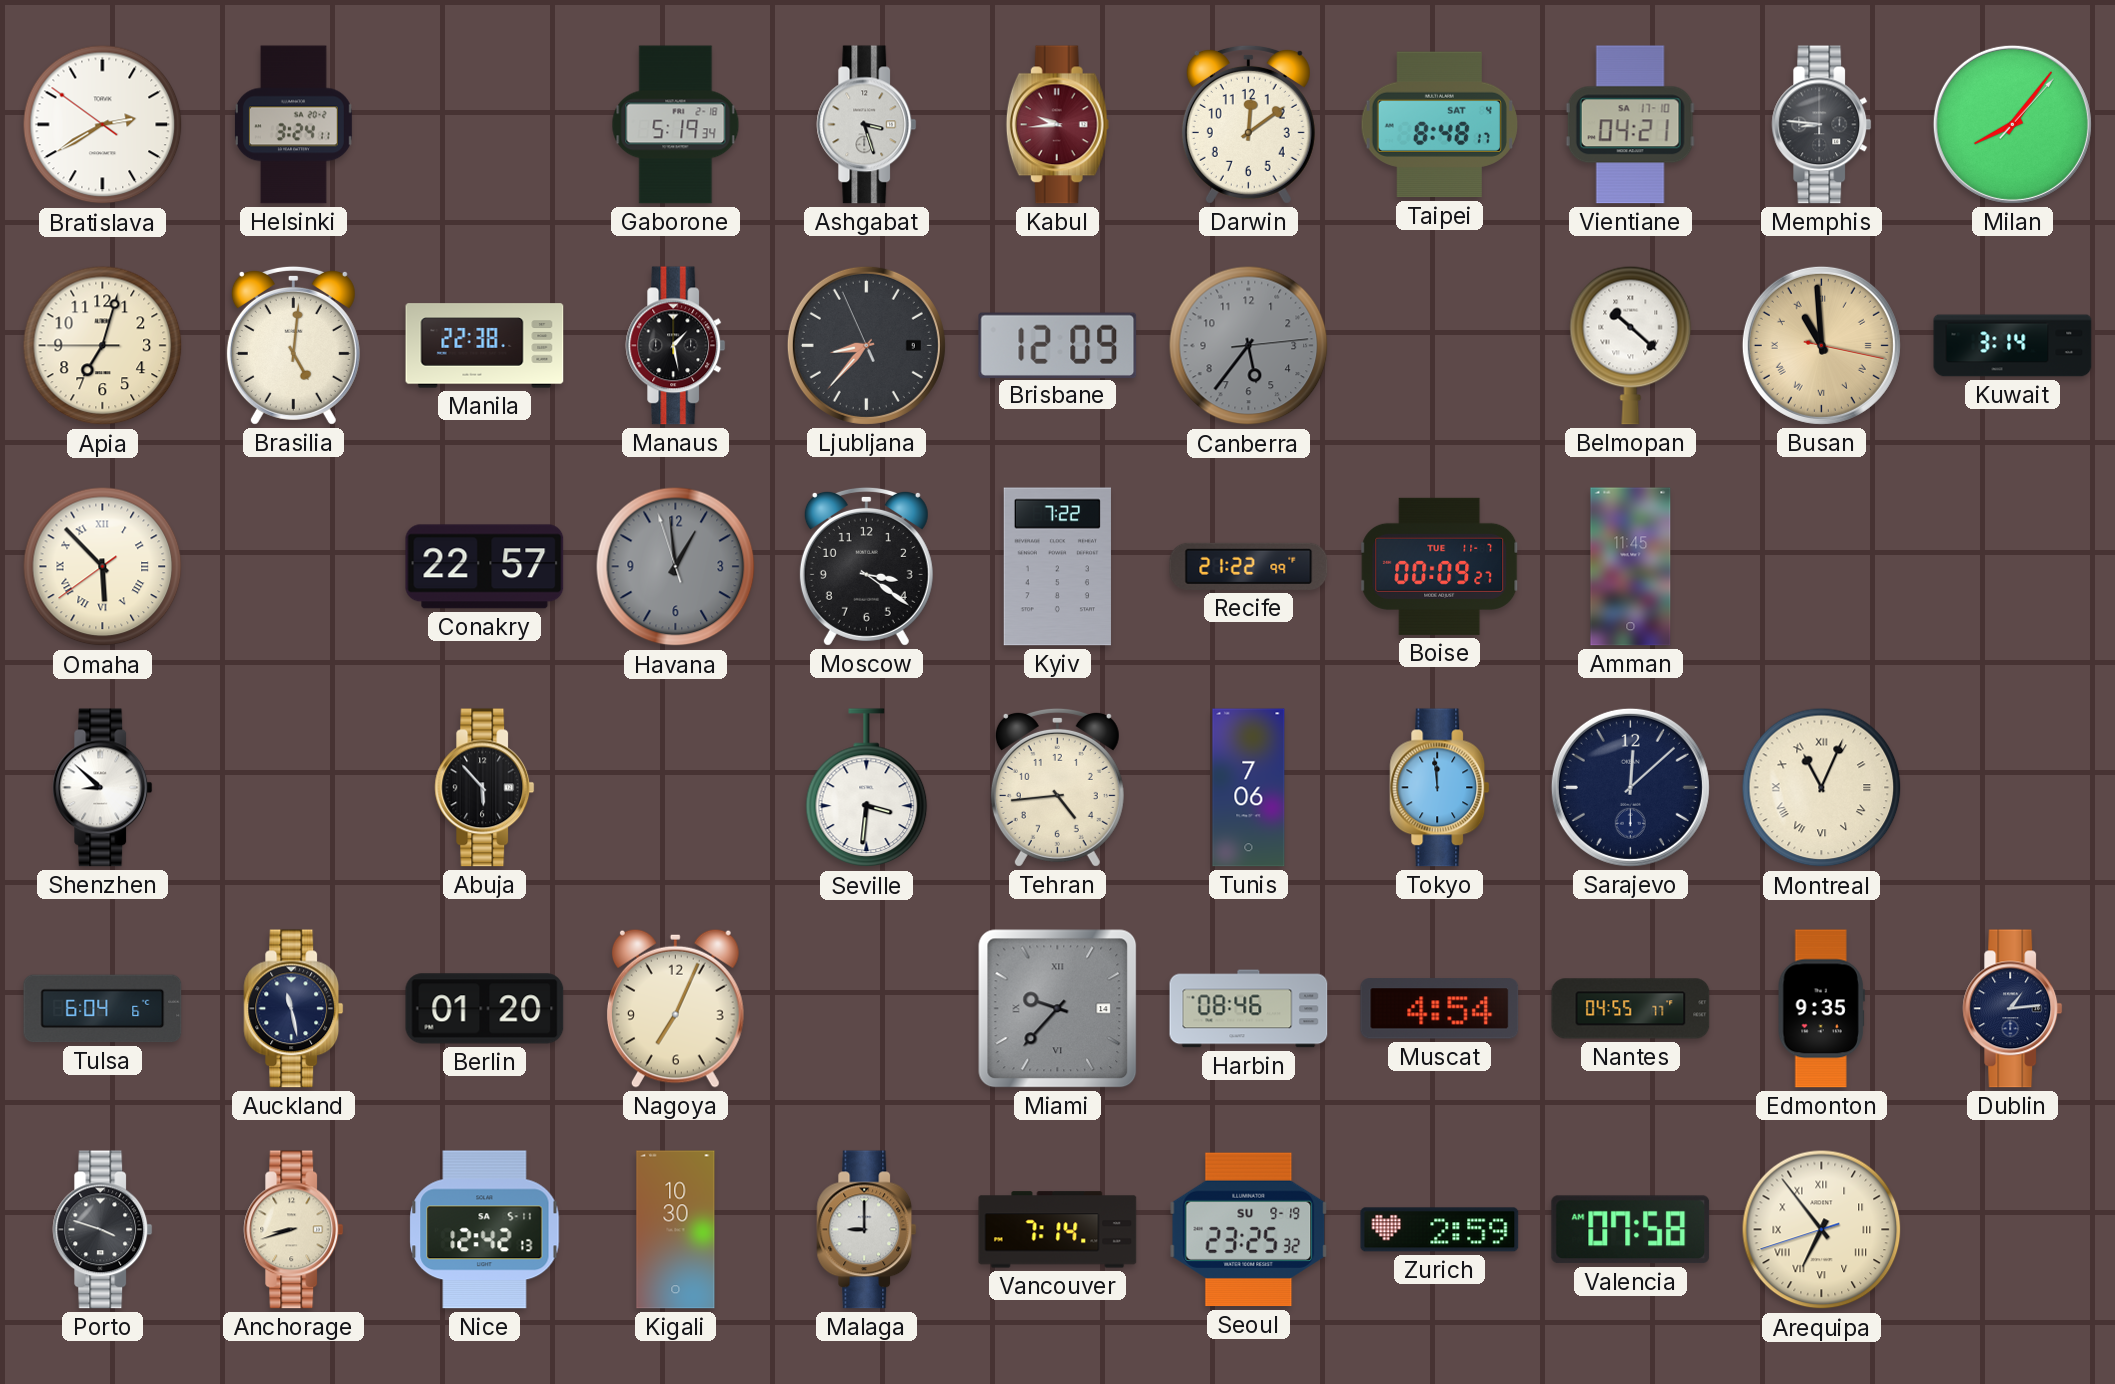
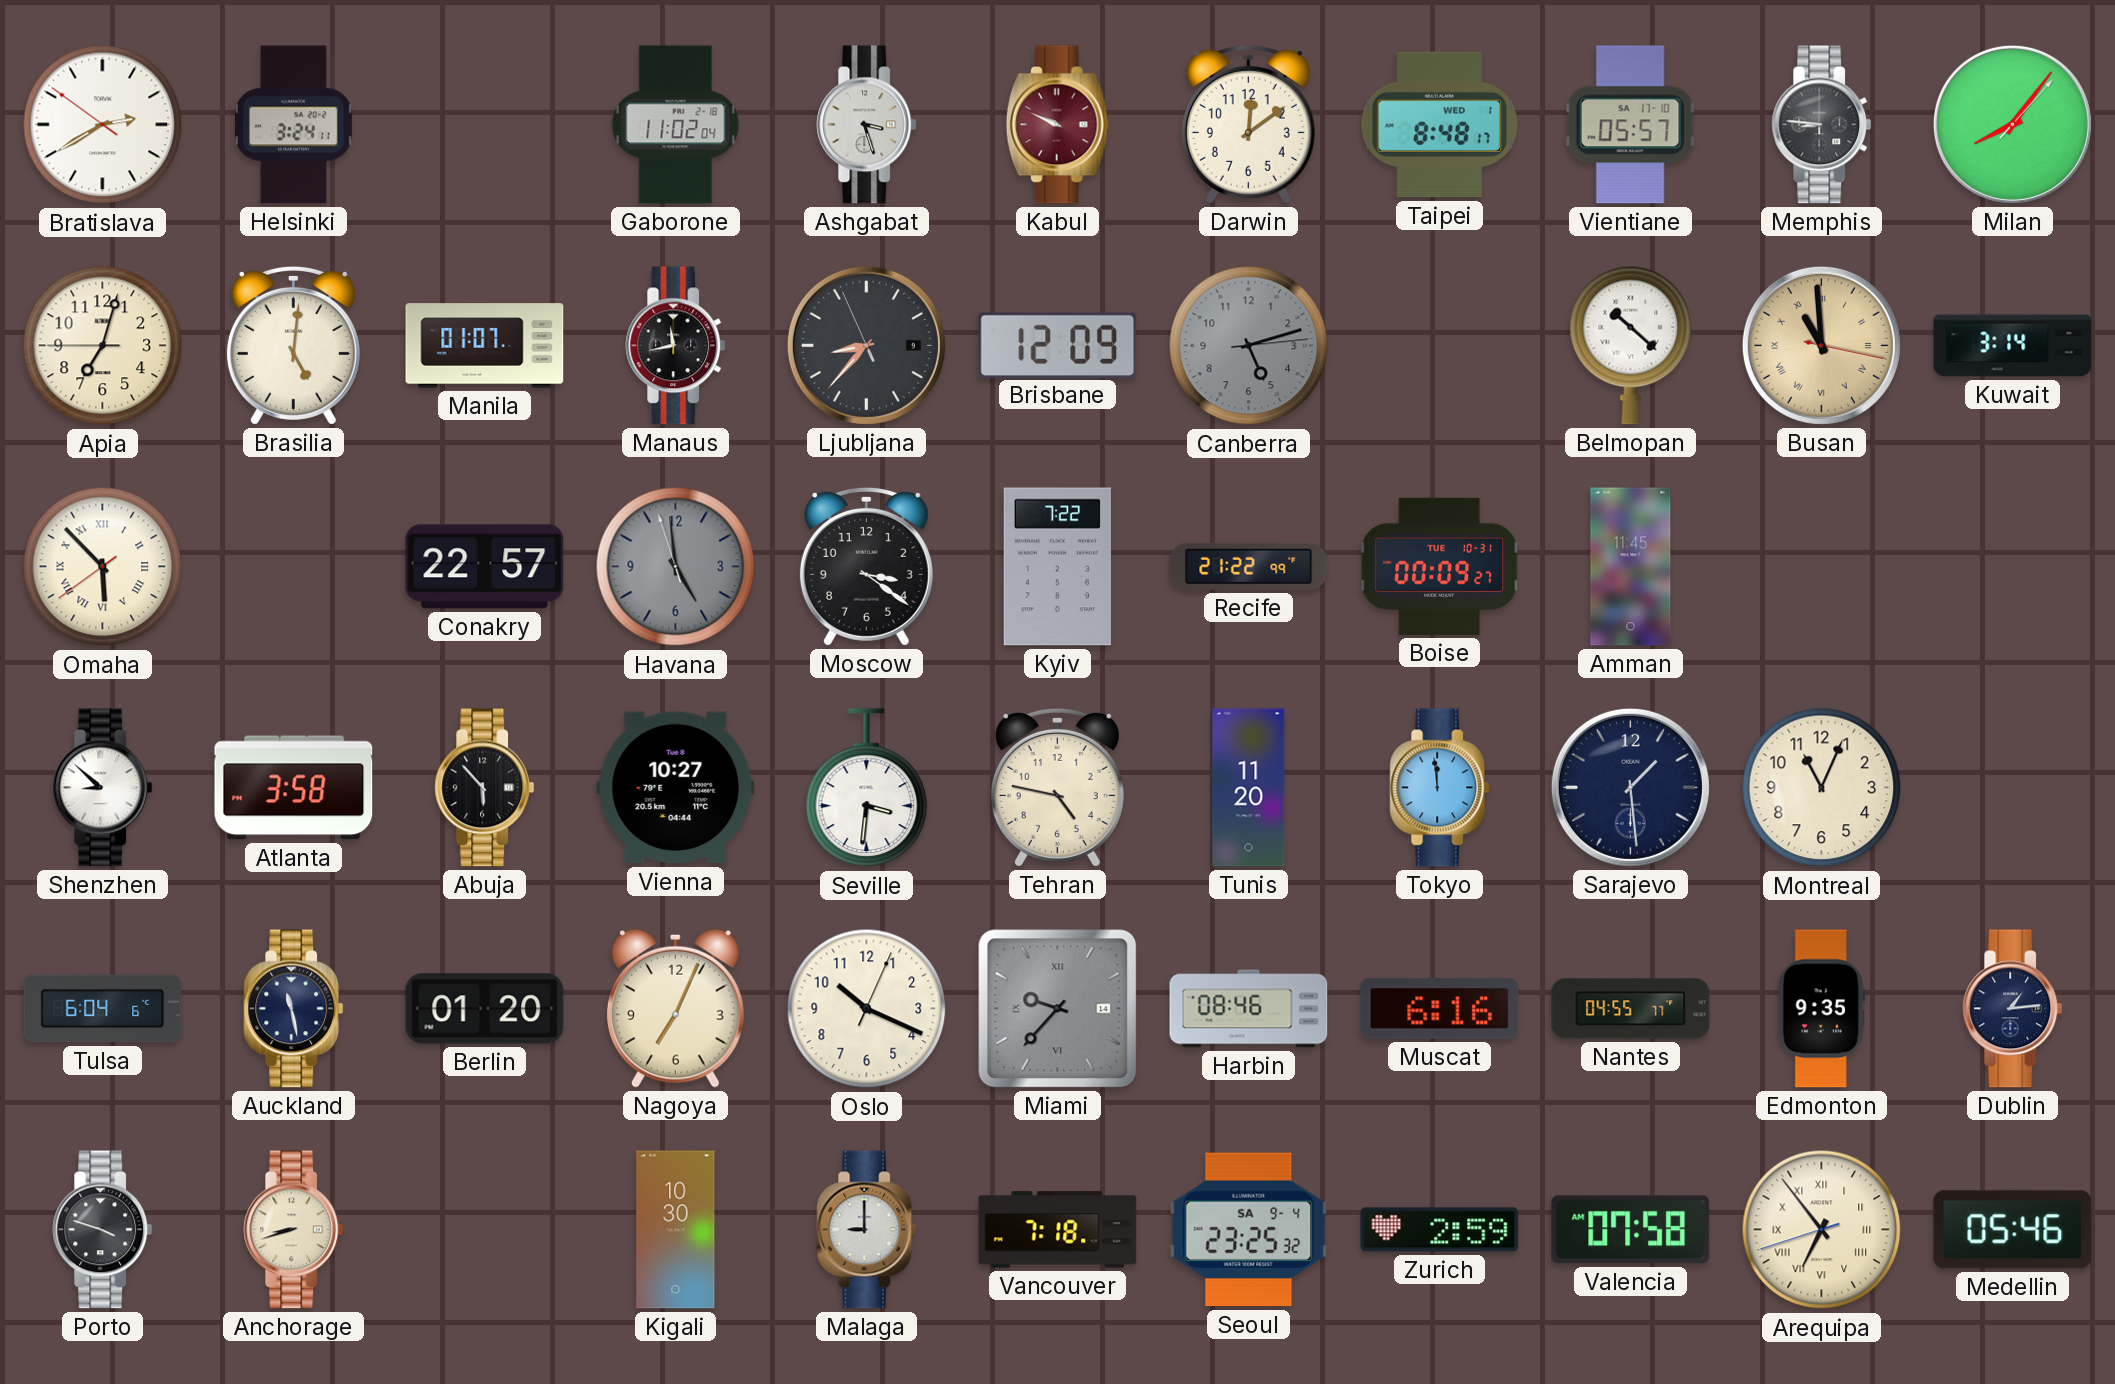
Gaborone: 5:19 -> 11:02 (676, 125)
Kabul: 9:44 -> 9:49 (1057, 125)
Taipei date: SAT 4 -> WED 1 (1439, 125)
Vientiane: 04:21 -> 05:57 (1630, 125)
Manila: 22:38 -> 01:07 (485, 346)
Manaus: 1:28 -> 11:43 (676, 346)
Canberra: 5:36 -> 5:12 (1249, 346)
Havana: 12:58 -> 4:58 (676, 567)
Boise date: TUE 11-7 -> TUE 10-31 (1440, 566)
Atlanta: none -> 3:58 (294, 788)
Vienna: none -> 10:27 (676, 788)
Tehran: 4:44 -> 4:47 (1057, 787)
Tunis: 7:06 -> 11:20 (1249, 788)
Sarajevo: 12:08 -> 1:29 (1630, 787)
Montreal numerals: Roman -> Arabic (1822, 788)
Oslo: none -> 10:19 (867, 1009)
Muscat: 4:54 -> 6:16 (1440, 1009)
Nice: 12:42 -> none (485, 1230)
Vancouver: 7:14 -> 7:18 (1058, 1230)
Seoul date: SU 9-19 -> SA 9-4 (1249, 1230)
Medellin: none -> 05:46 (2013, 1230)
